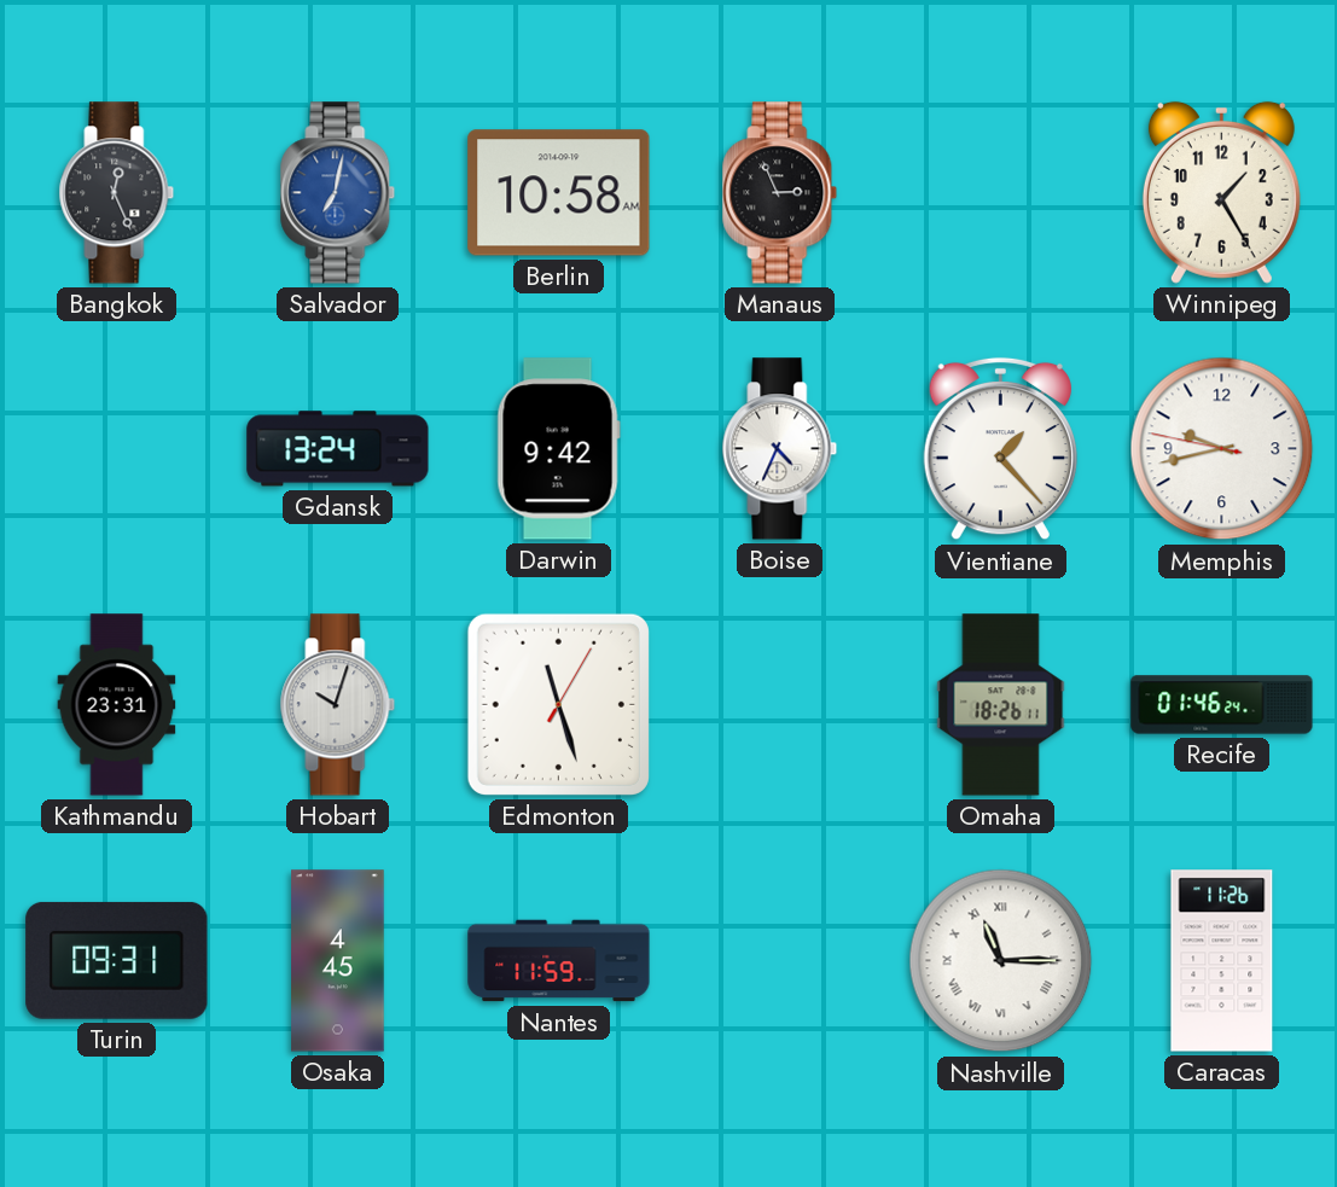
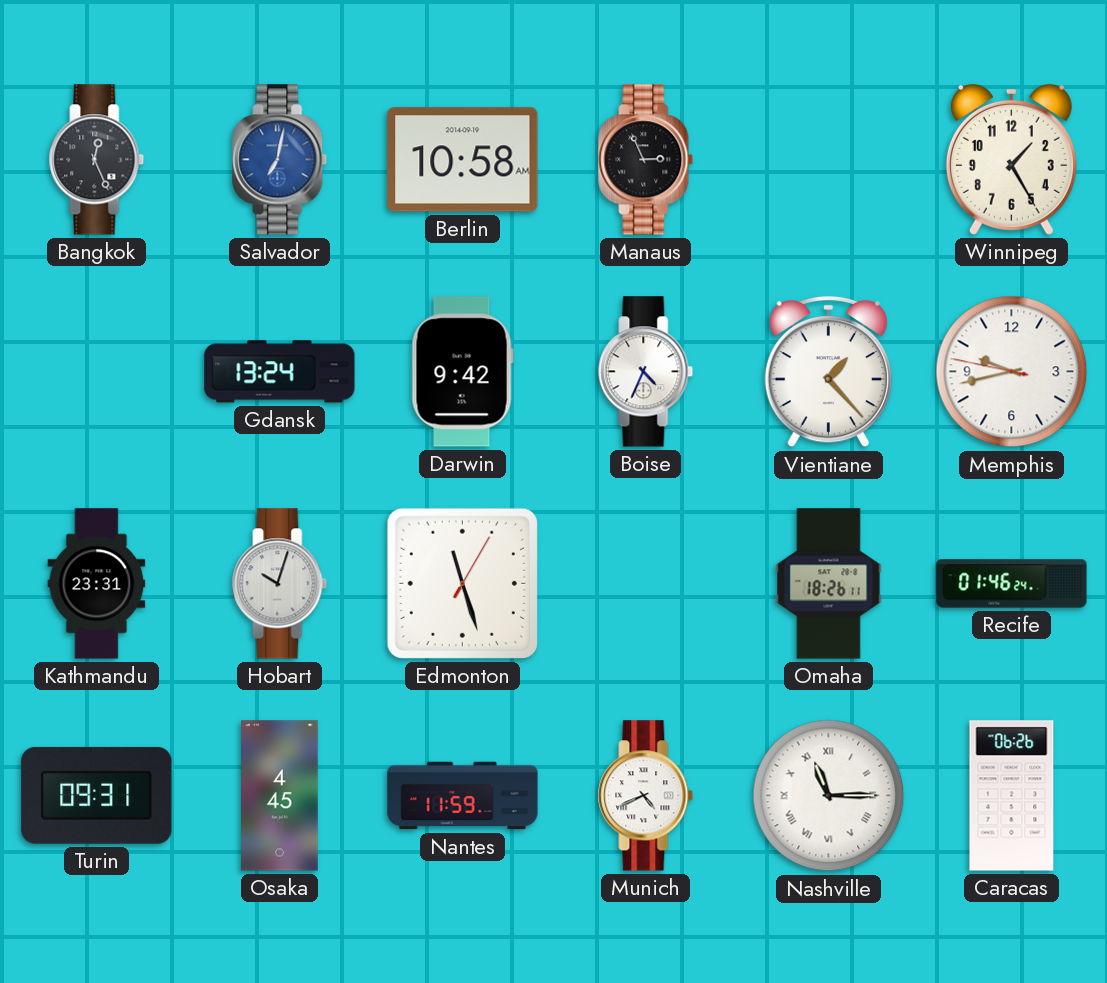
Munich: none -> 4:41 (646, 796)
Caracas: 11:26 -> 06:26 (1012, 796)
